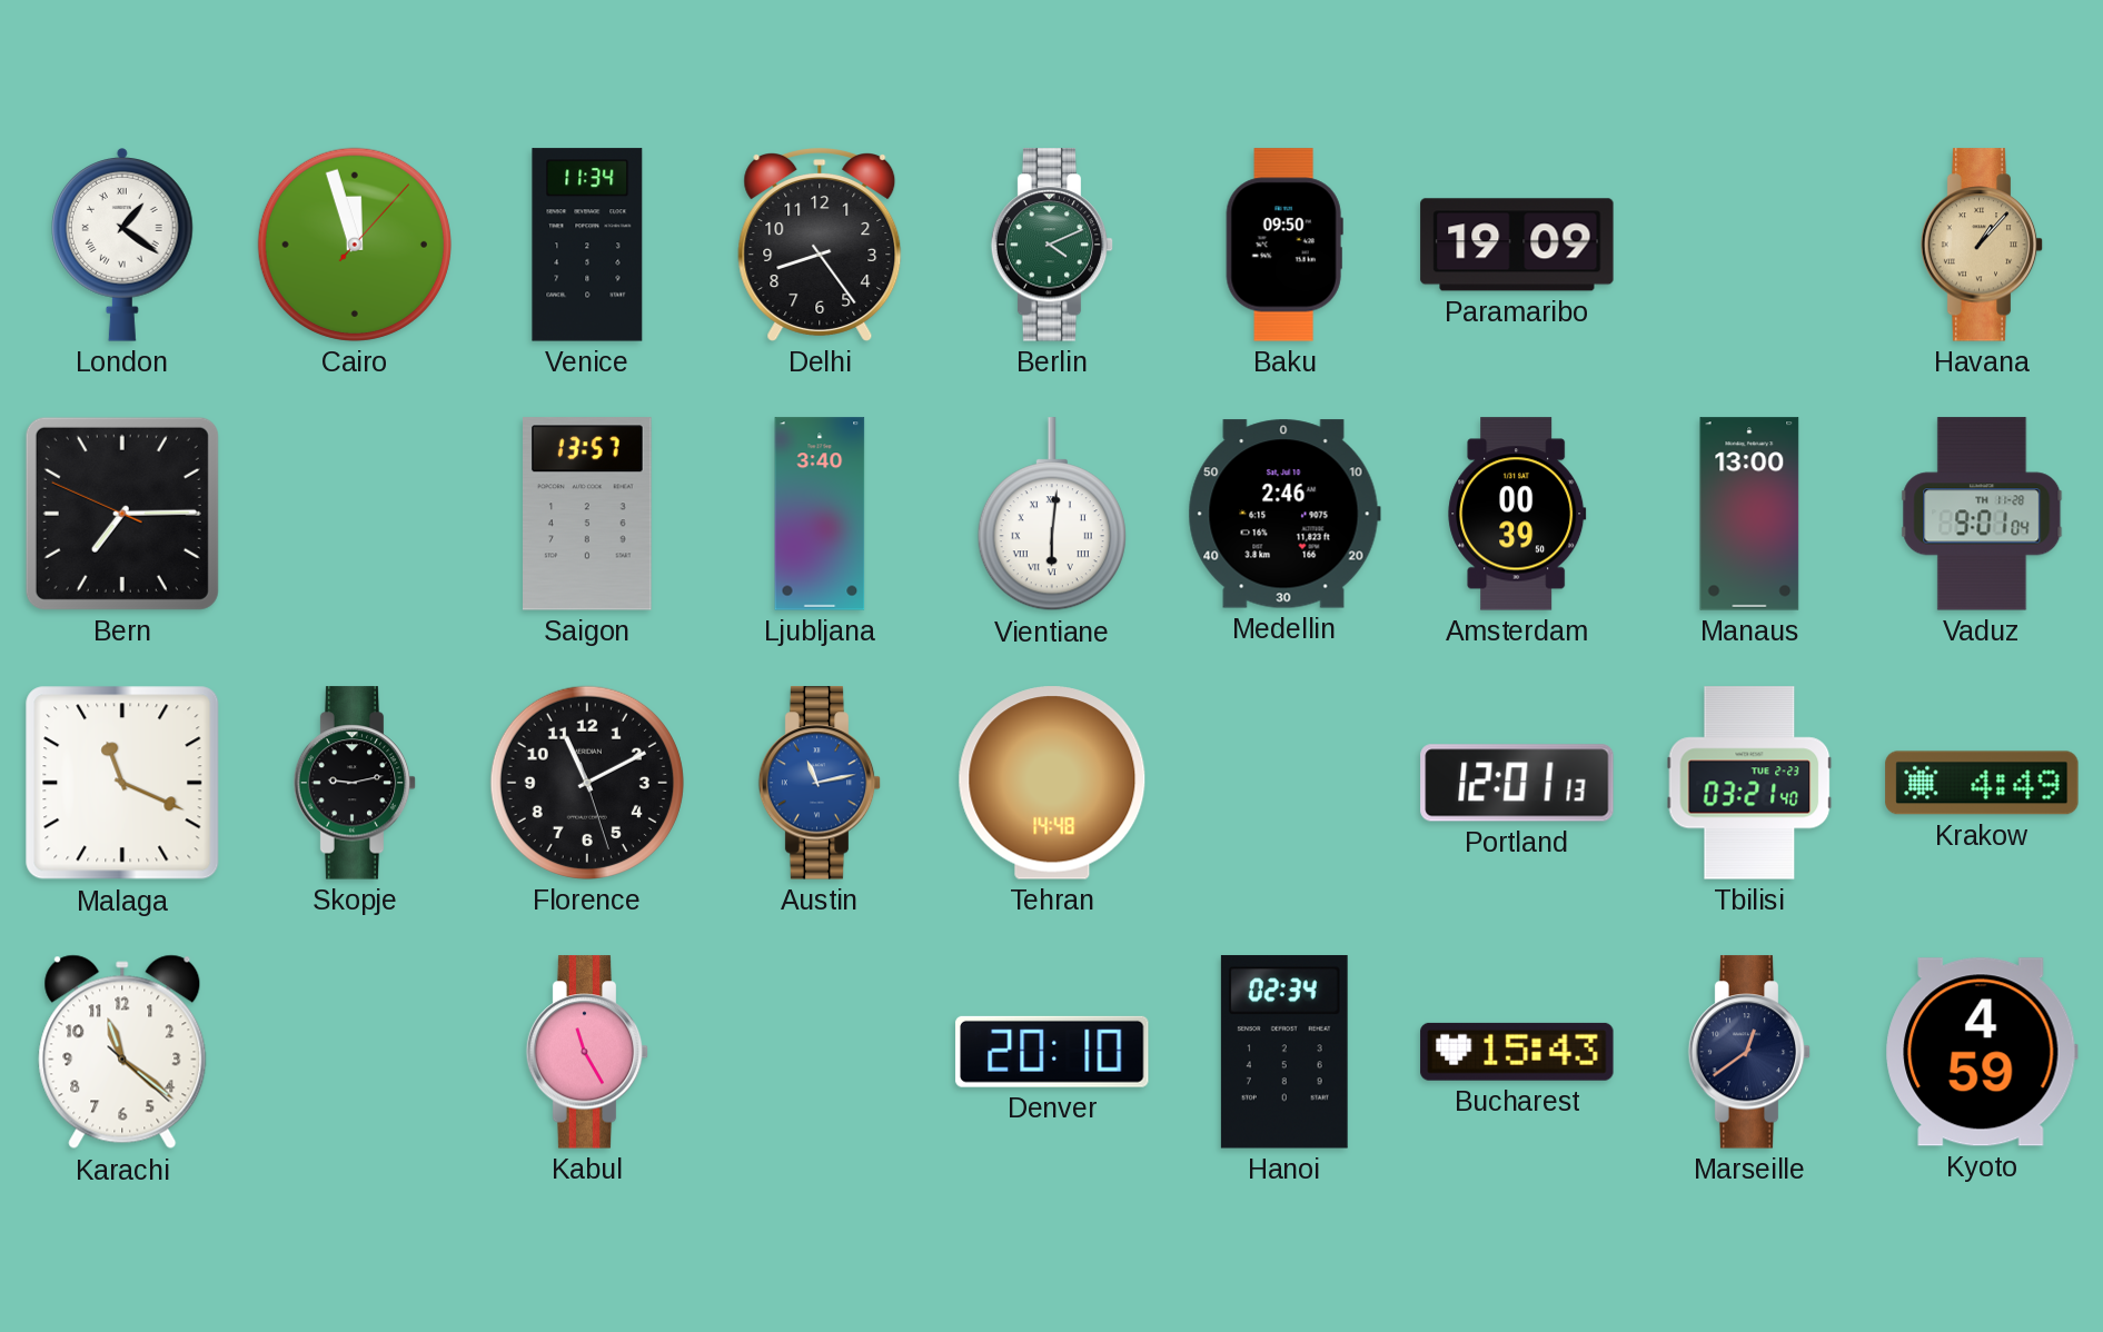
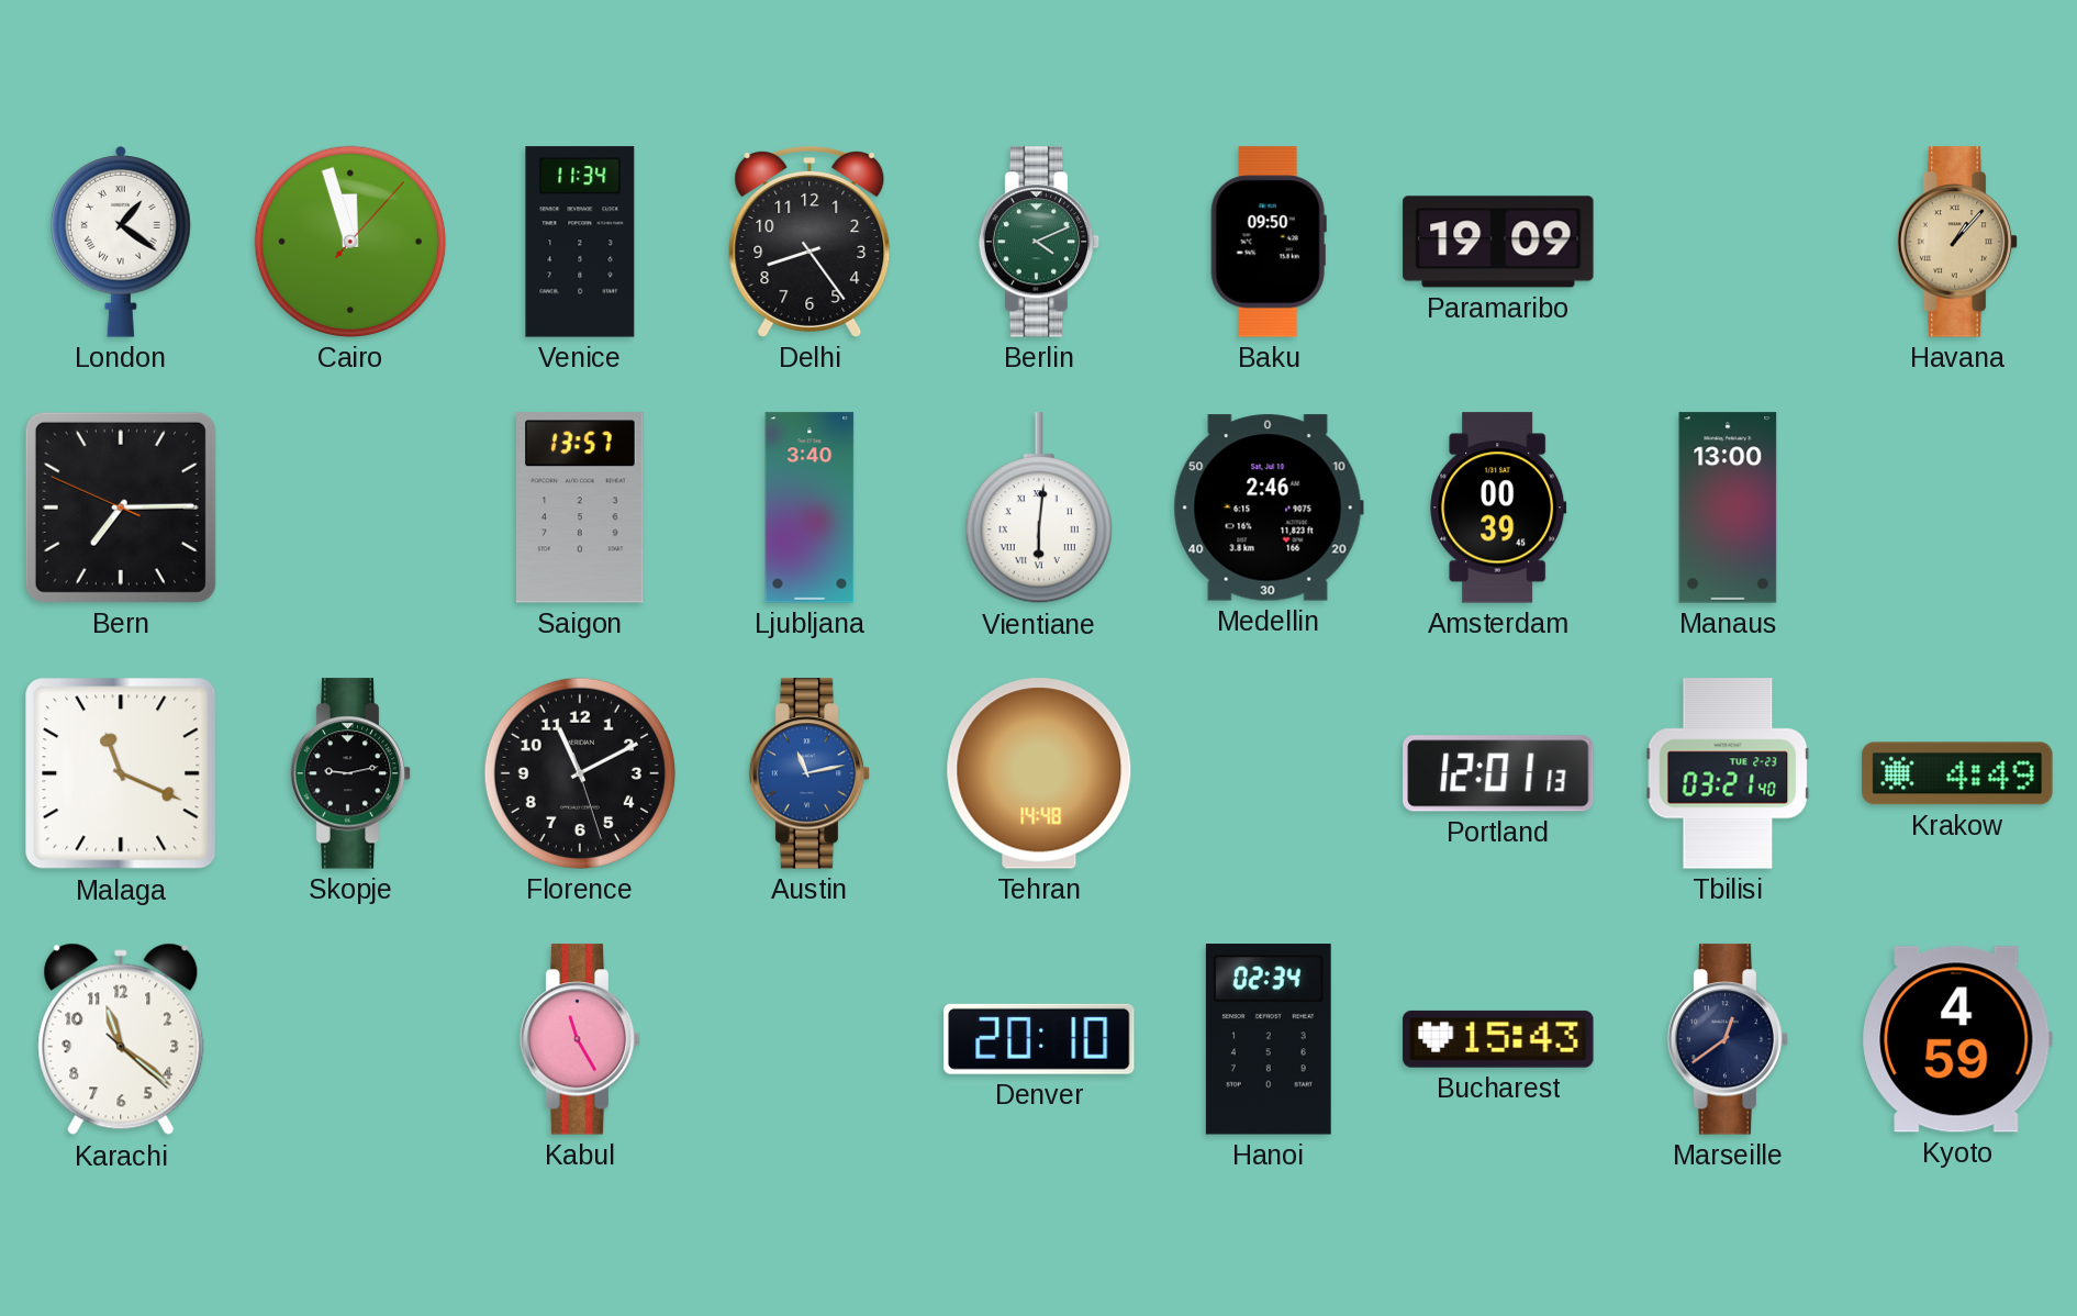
Amsterdam: 00:39:50 -> 00:39:45 (1498, 508)
Vaduz: 9:01 -> none (1982, 514)
